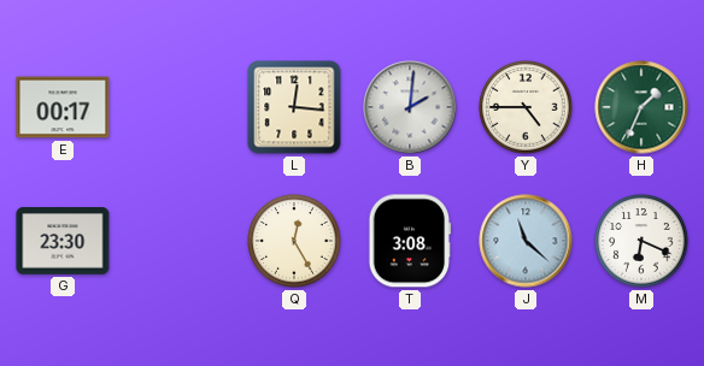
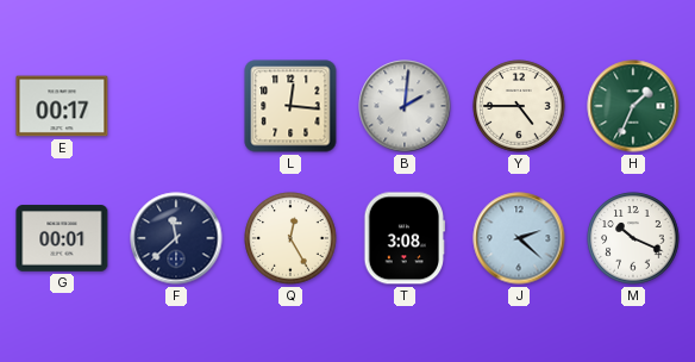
G: 23:30 -> 00:01 (62, 238)
F: none -> 11:38 (176, 238)
J: 11:22 -> 2:22 (519, 238)
M: 6:19 -> 10:19 (633, 238)
